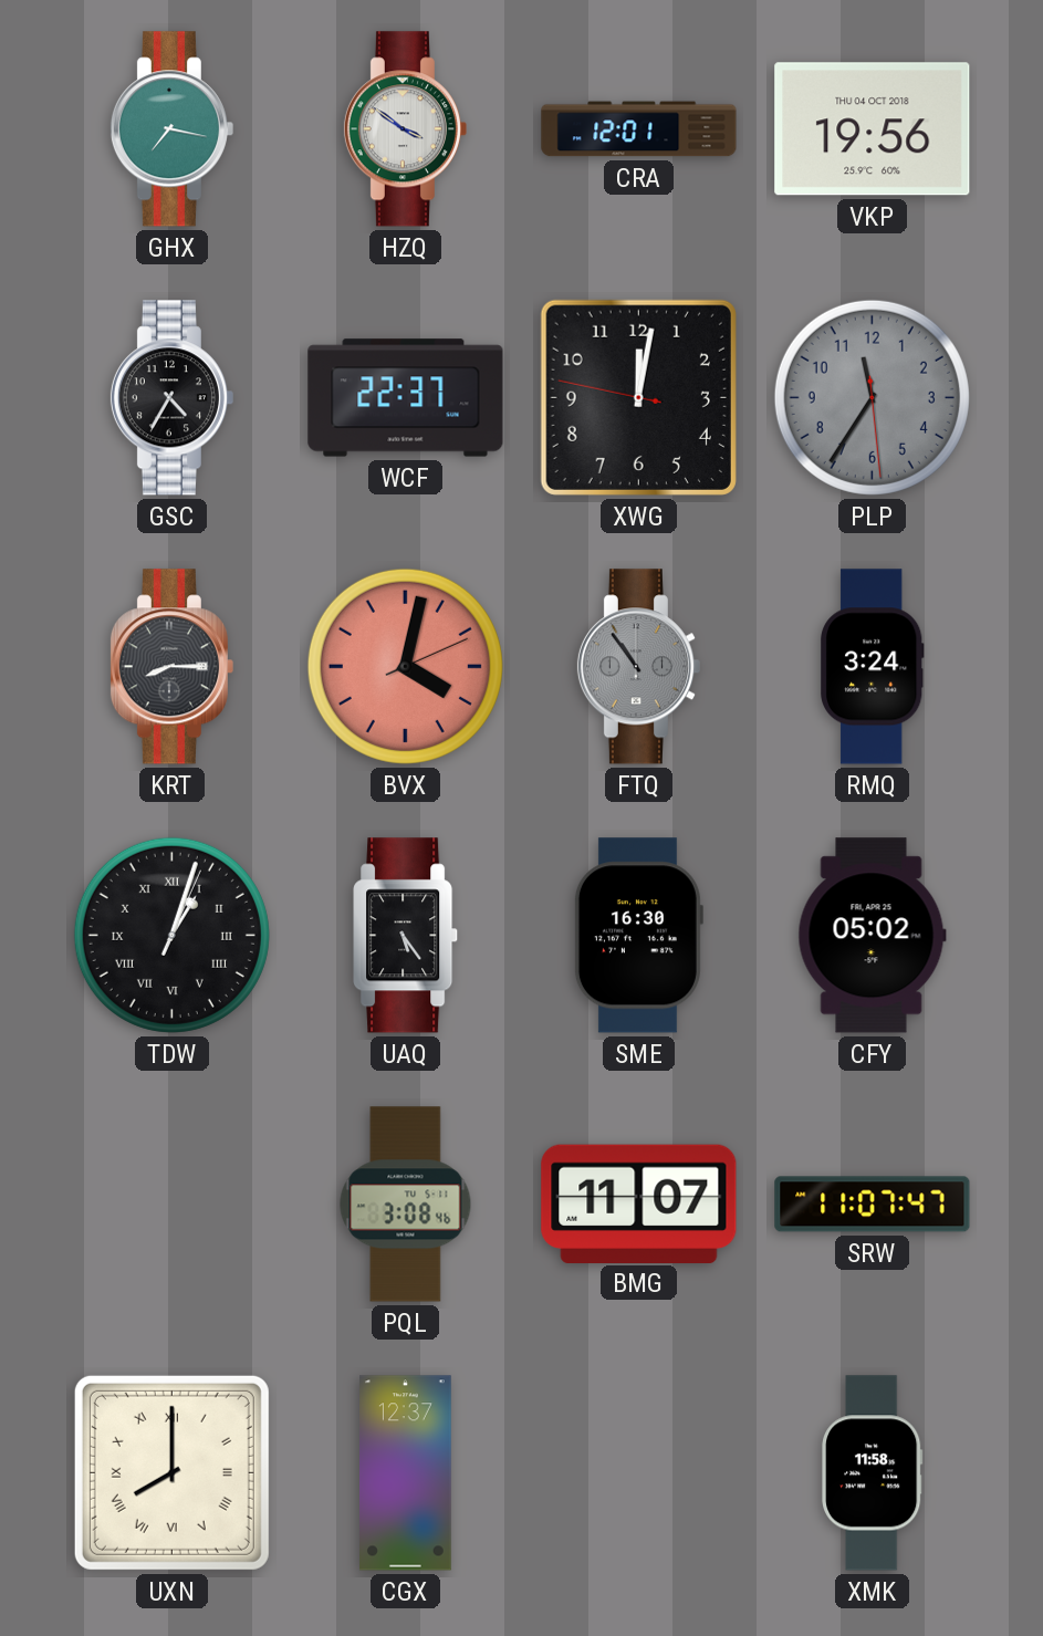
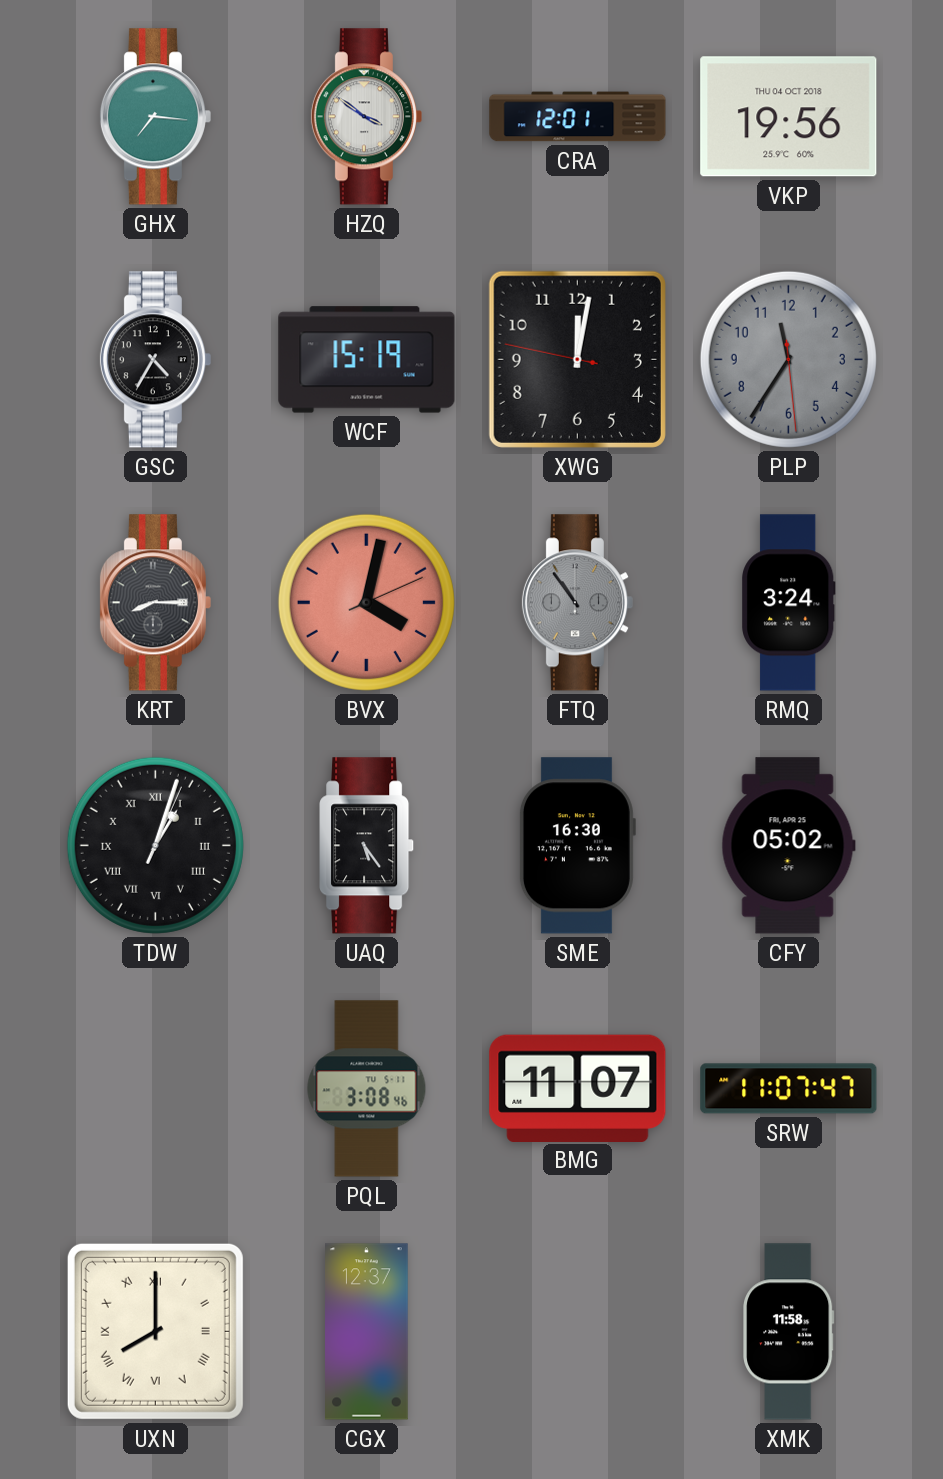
GHX: 7:17 -> 7:16 (155, 117)
WCF: 22:37 -> 15:19 (367, 360)
